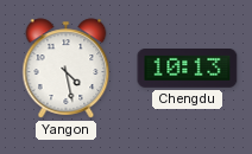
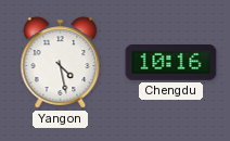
Chengdu: 10:13 -> 10:16 (171, 63)
